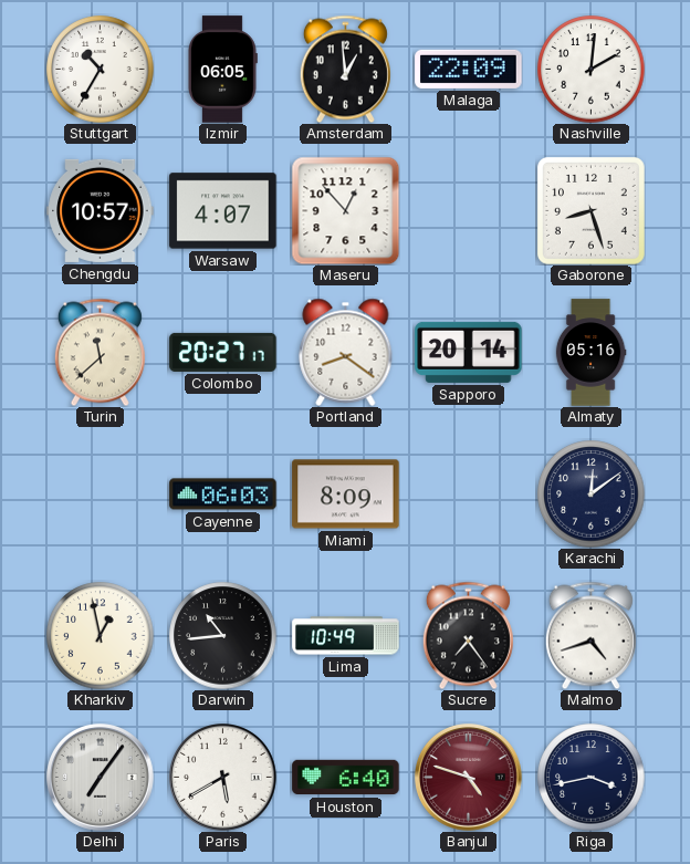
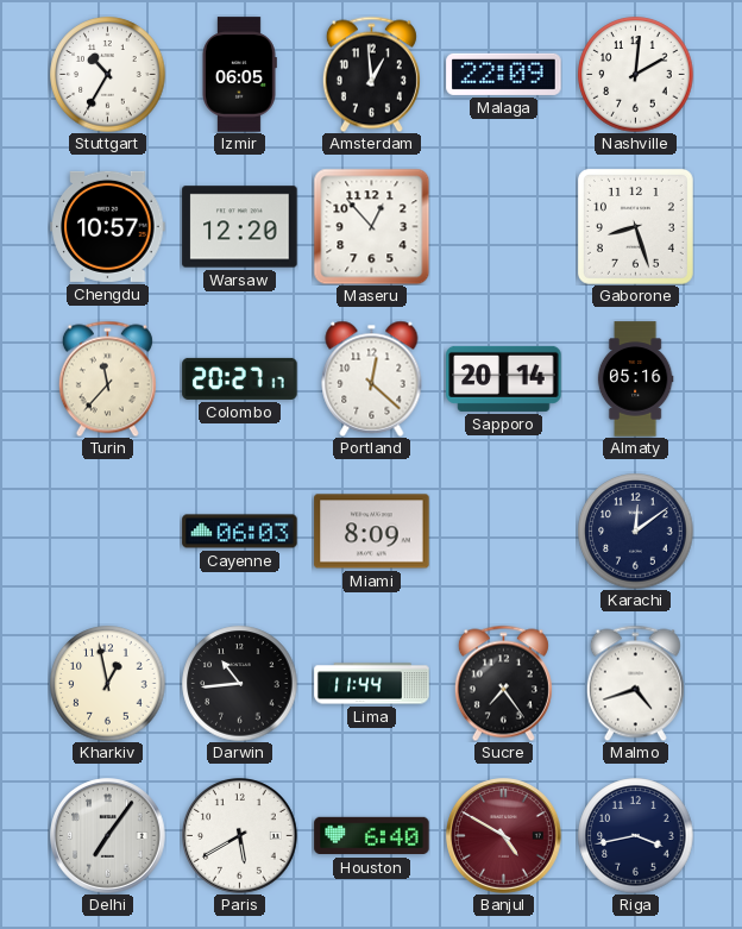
Warsaw: 4:07 -> 12:20 (240, 227)
Turin: 11:38 -> 11:37 (107, 378)
Portland: 8:21 -> 12:22 (372, 378)
Lima: 10:49 -> 11:44 (372, 684)
Banjul: 4:48 -> 4:50 (504, 836)
